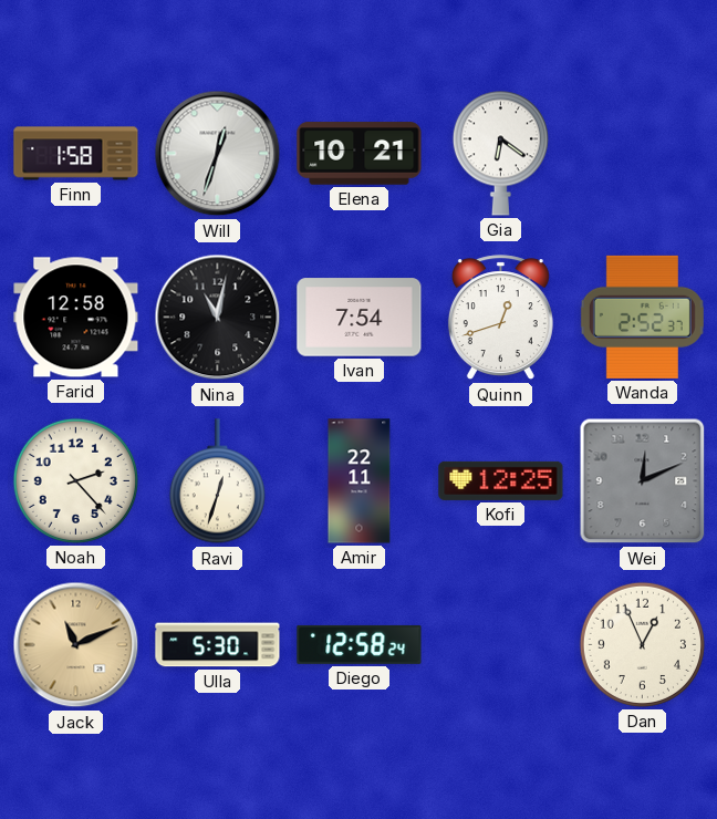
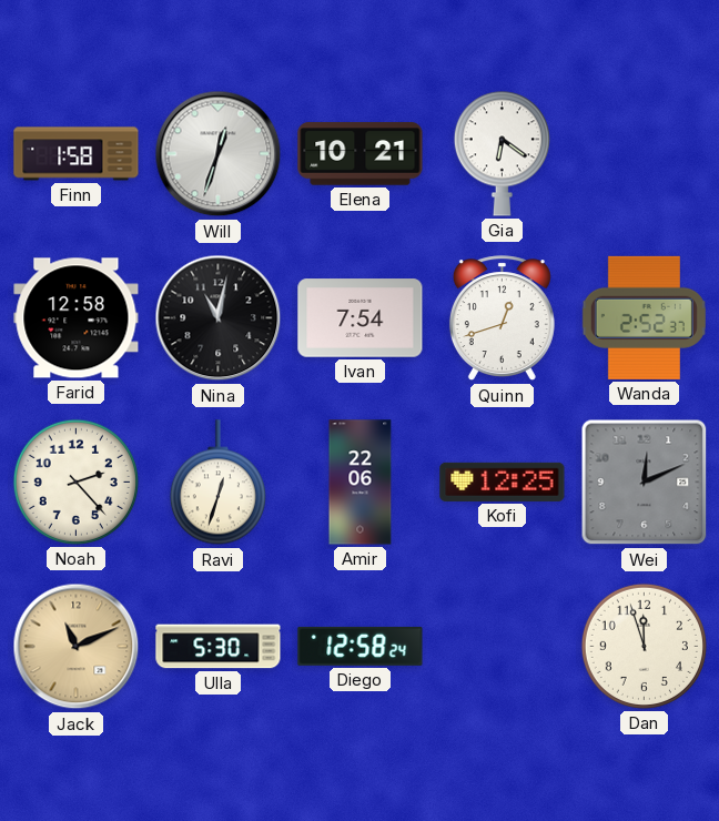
Amir: 22:11 -> 22:06 (361, 483)
Dan: 12:56 -> 11:57 (644, 646)
